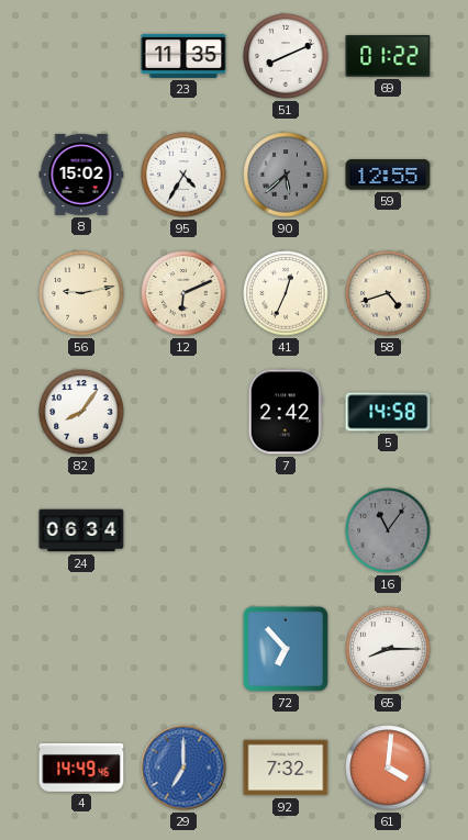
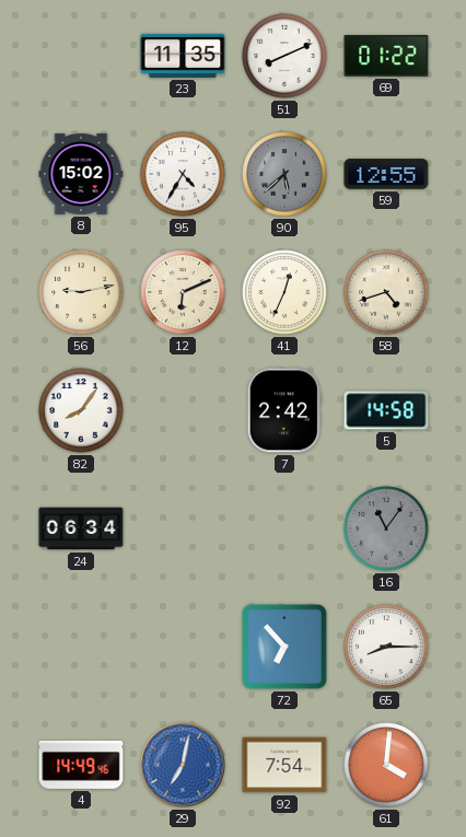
29: 7:00 -> 7:02 (183, 765)
92: 7:32 -> 7:54 (284, 765)
